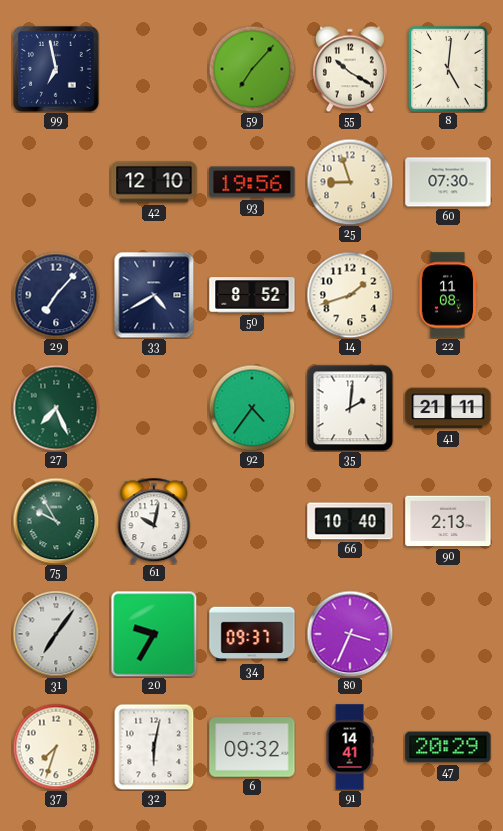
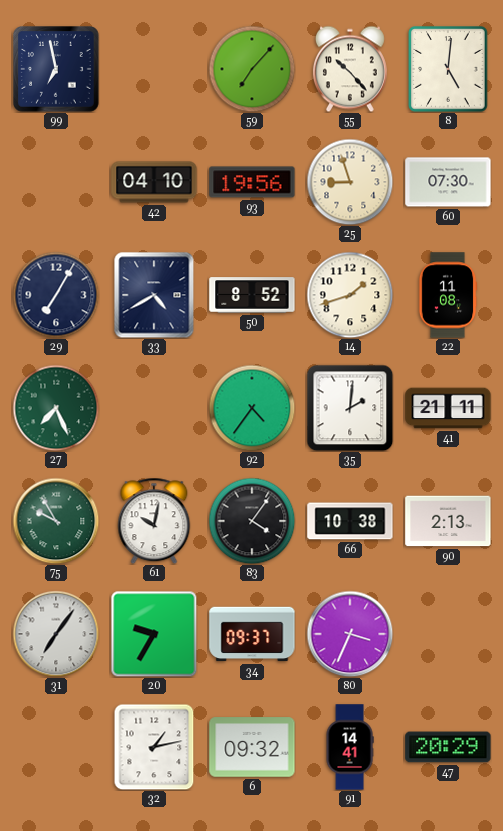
55: 10:20 -> 10:23 (350, 69)
42: 12:10 -> 04:10 (154, 182)
29: 7:07 -> 7:05 (56, 295)
83: none -> 4:06 (252, 521)
66: 10:40 -> 10:38 (350, 521)
37: 7:33 -> none (56, 747)
32: 6:02 -> 1:13 (154, 747)
